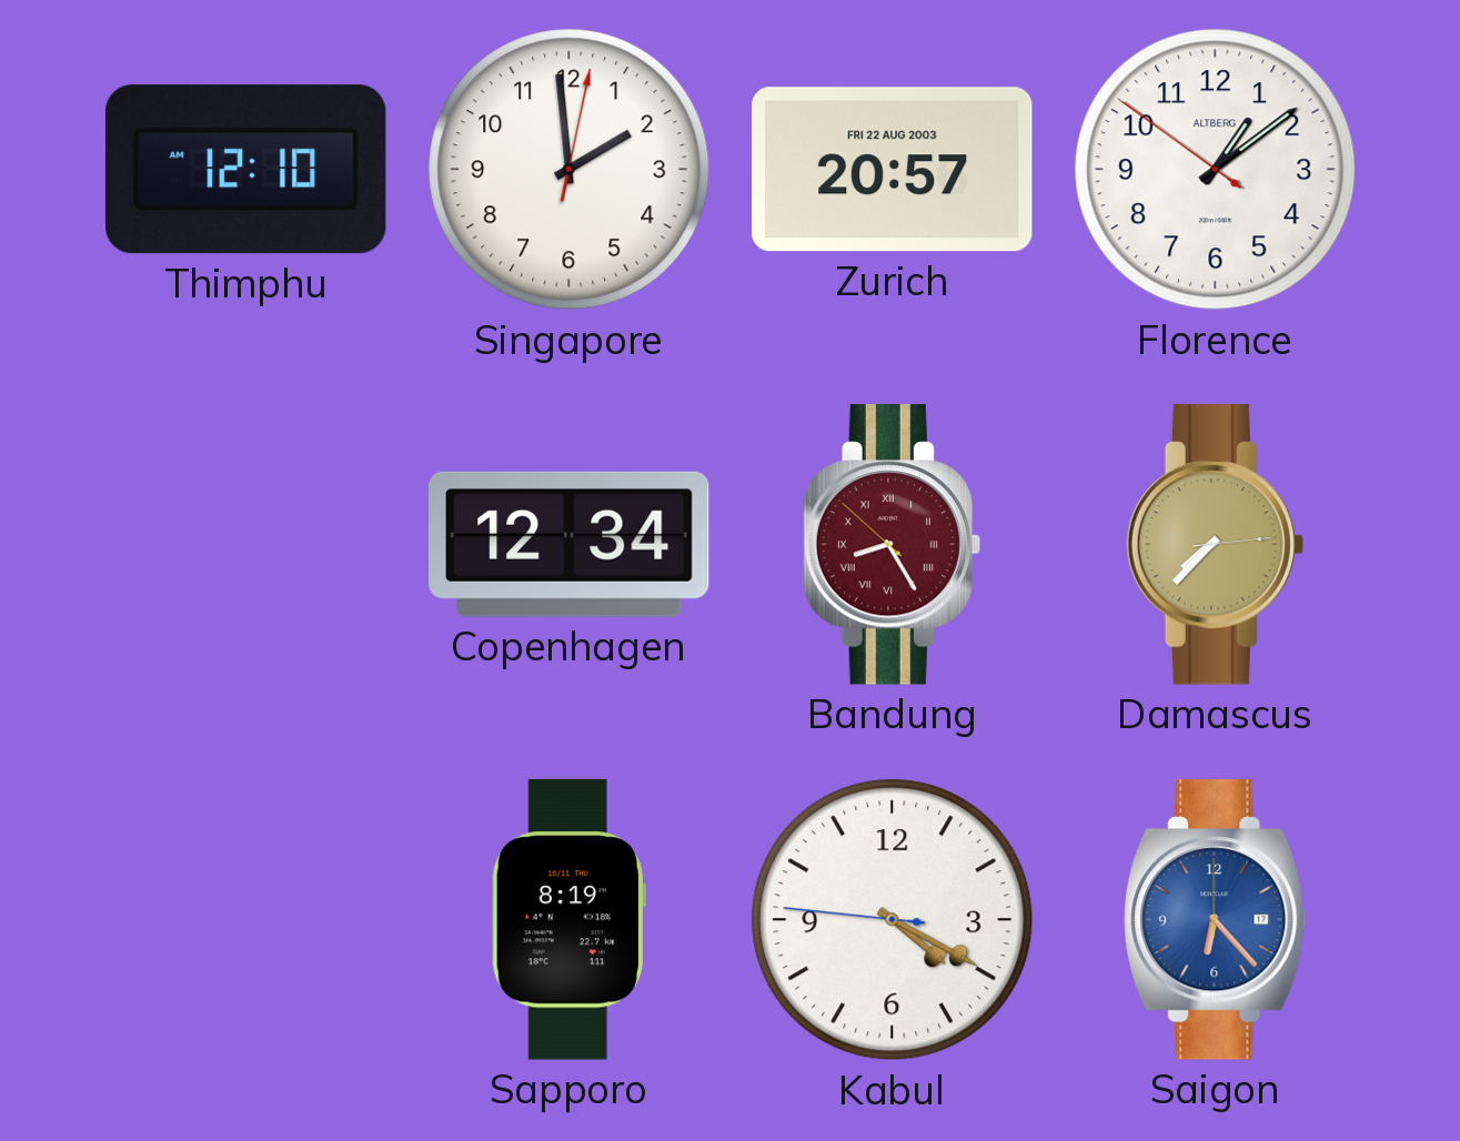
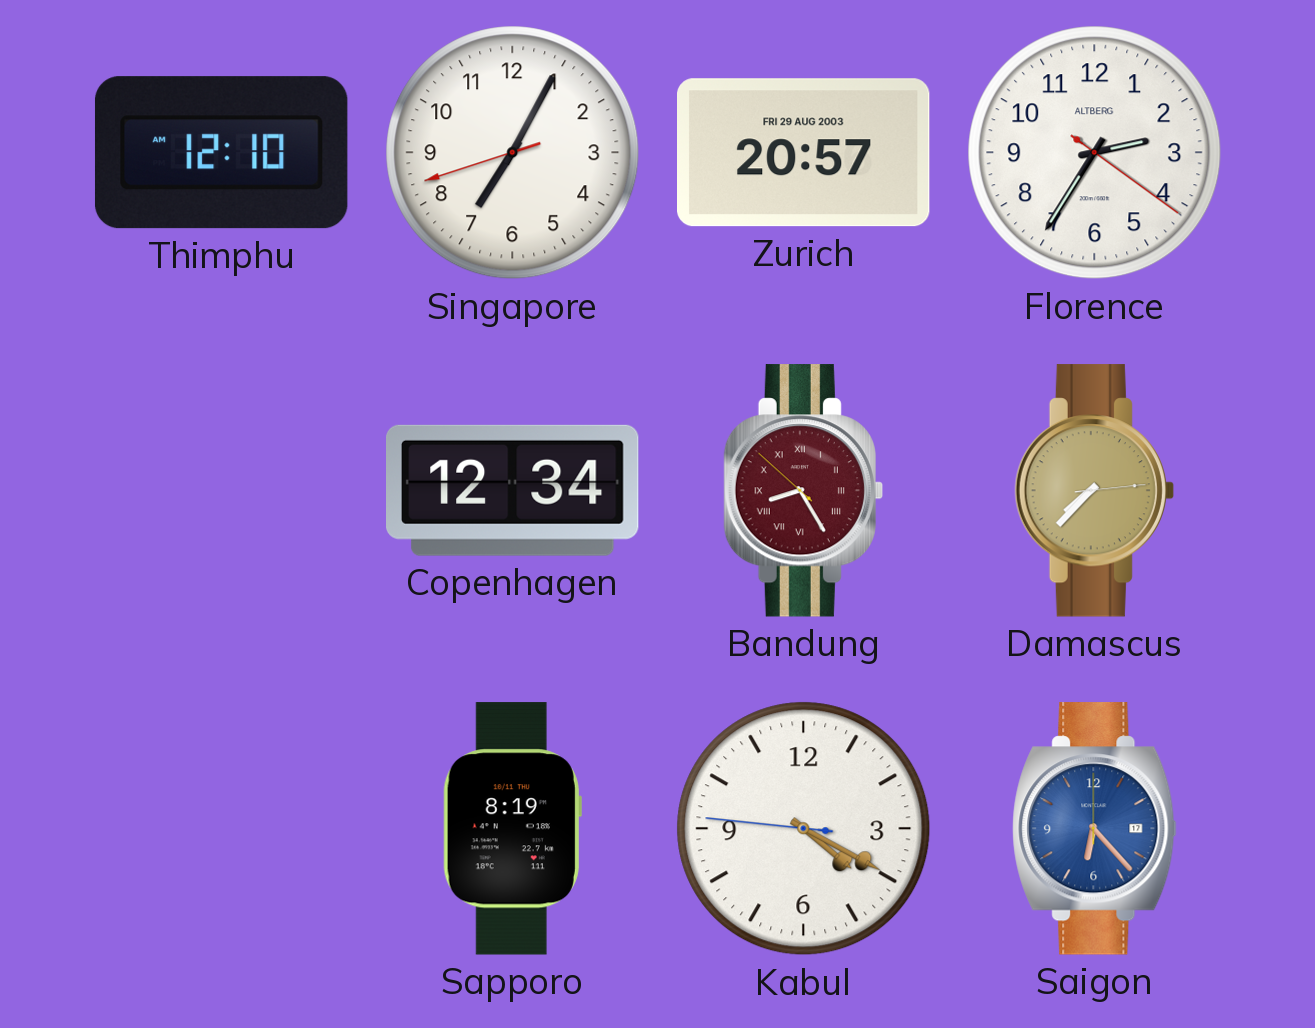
Singapore: 1:59 -> 7:04 (513, 153)
Zurich date: FRI 22 AUG 2003 -> FRI 29 AUG 2003 (804, 153)
Florence: 1:08 -> 2:35 (1095, 153)
